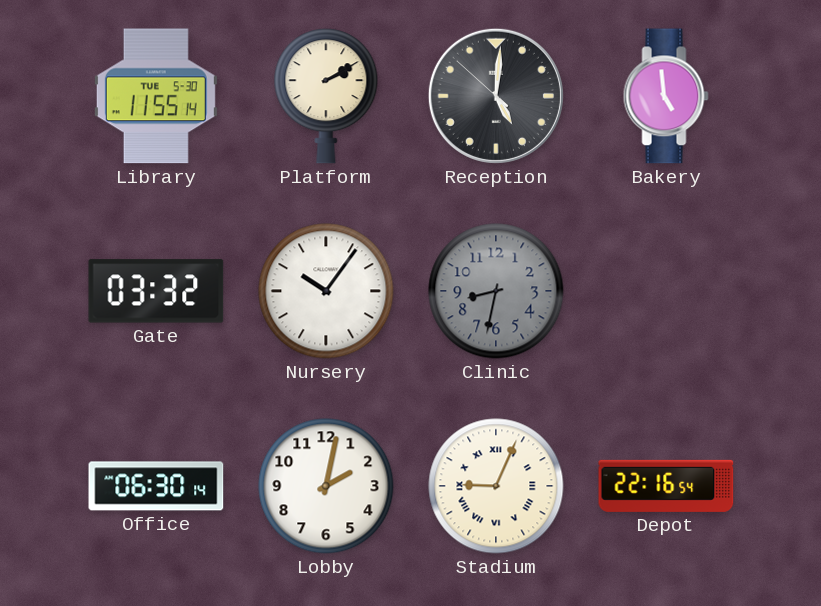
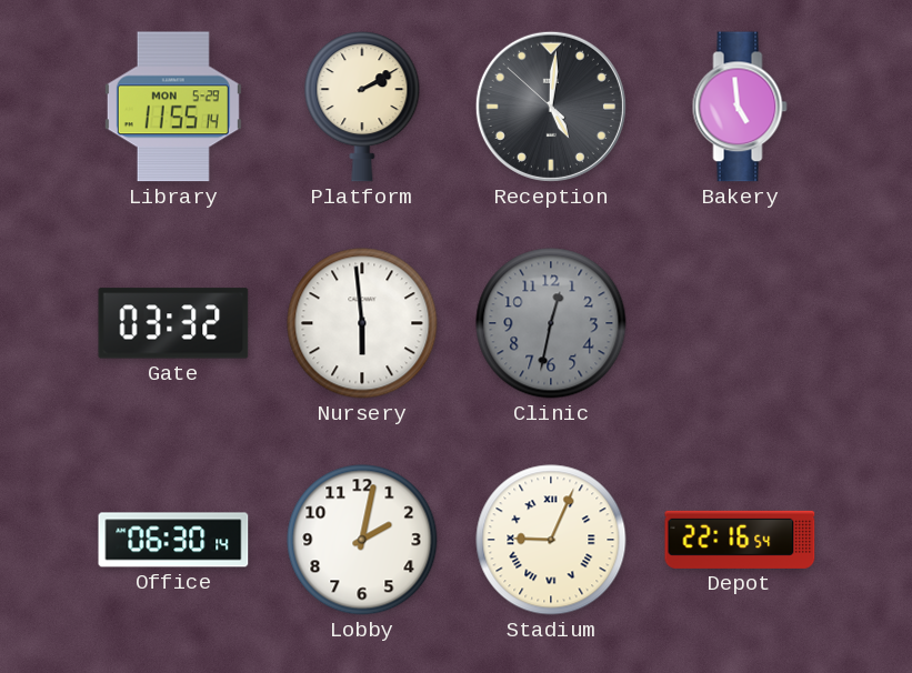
Library date: TUE 5-30 -> MON 5-29 (173, 107)
Nursery: 10:06 -> 5:59 (362, 323)
Clinic: 8:32 -> 12:32 (551, 323)
